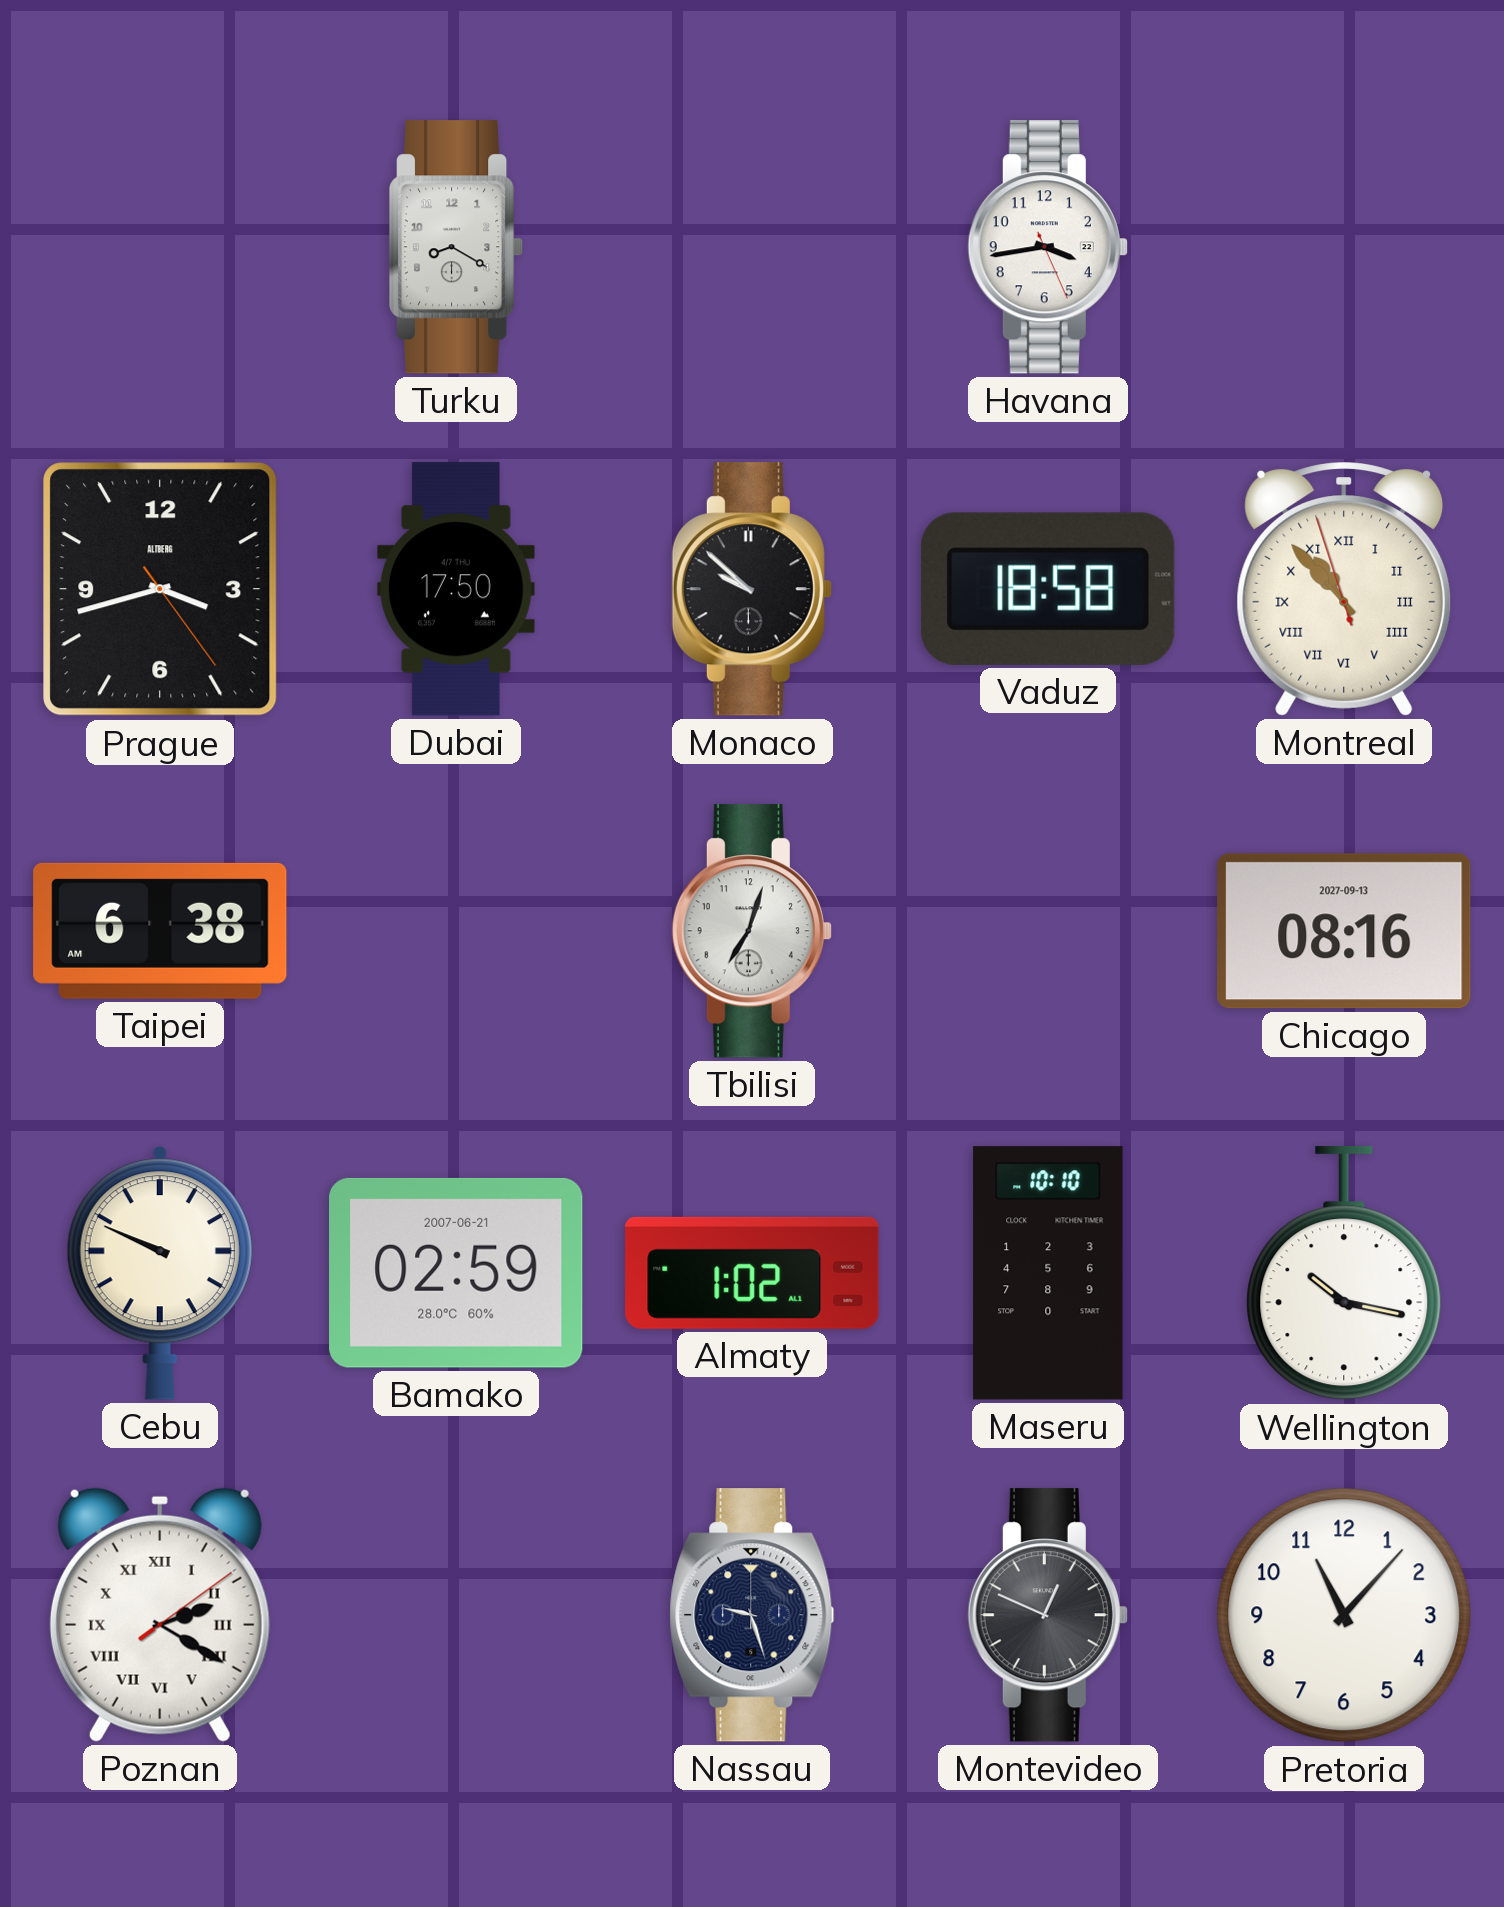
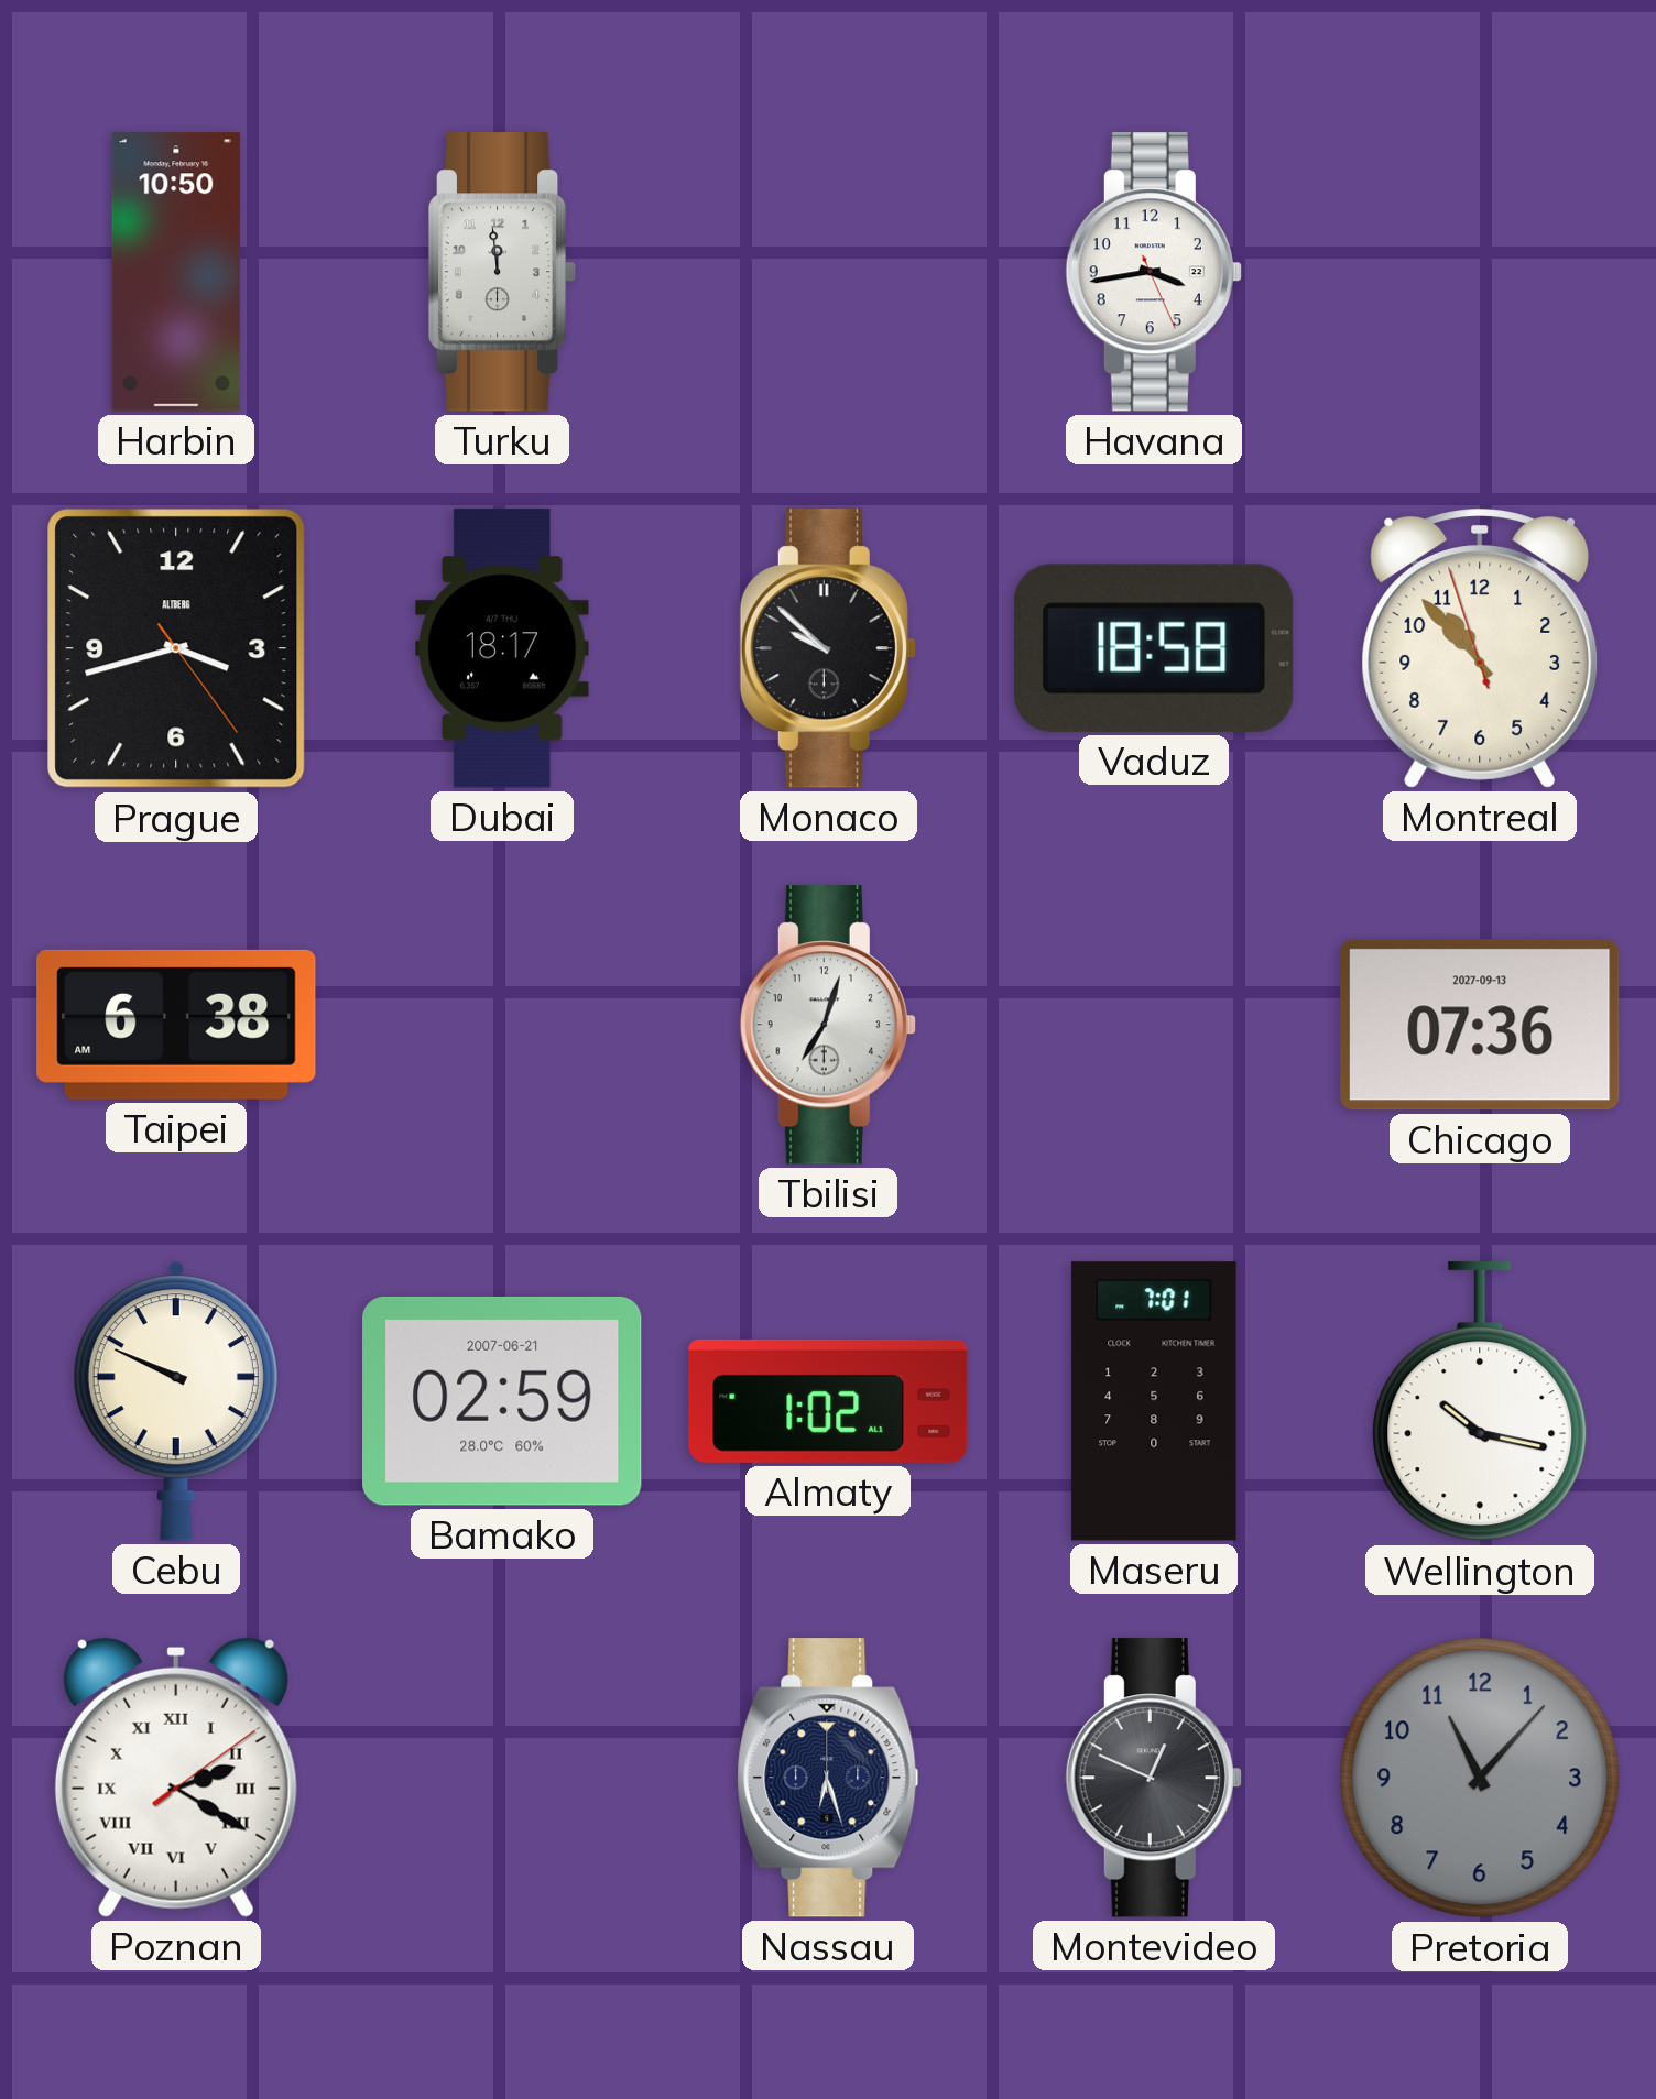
Harbin: none -> 10:50 (176, 272)
Turku: 8:20 -> 11:59 (502, 272)
Dubai: 17:50 -> 18:17 (502, 648)
Montreal numerals: Roman -> Arabic (1480, 648)
Chicago: 08:16 -> 07:36 (1480, 1025)
Maseru: 10:10 -> 7:01 (1154, 1401)
Nassau: 9:27 -> 6:27 (828, 1778)
Pretoria dial: white -> grey (1480, 1778)
